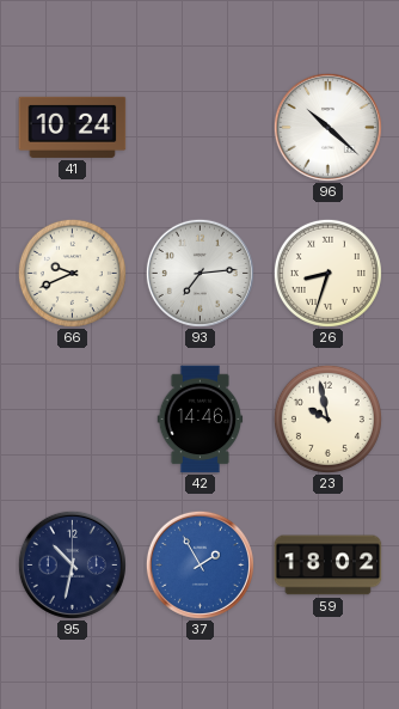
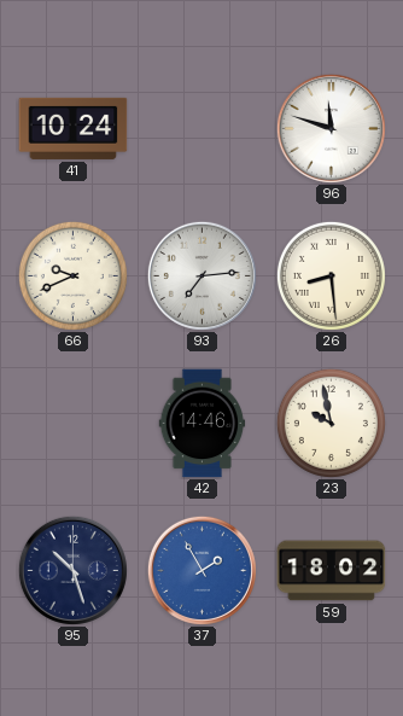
96: 10:22 -> 11:48 (331, 128)
26: 8:33 -> 8:29 (331, 275)
95: 10:32 -> 10:27 (72, 570)
